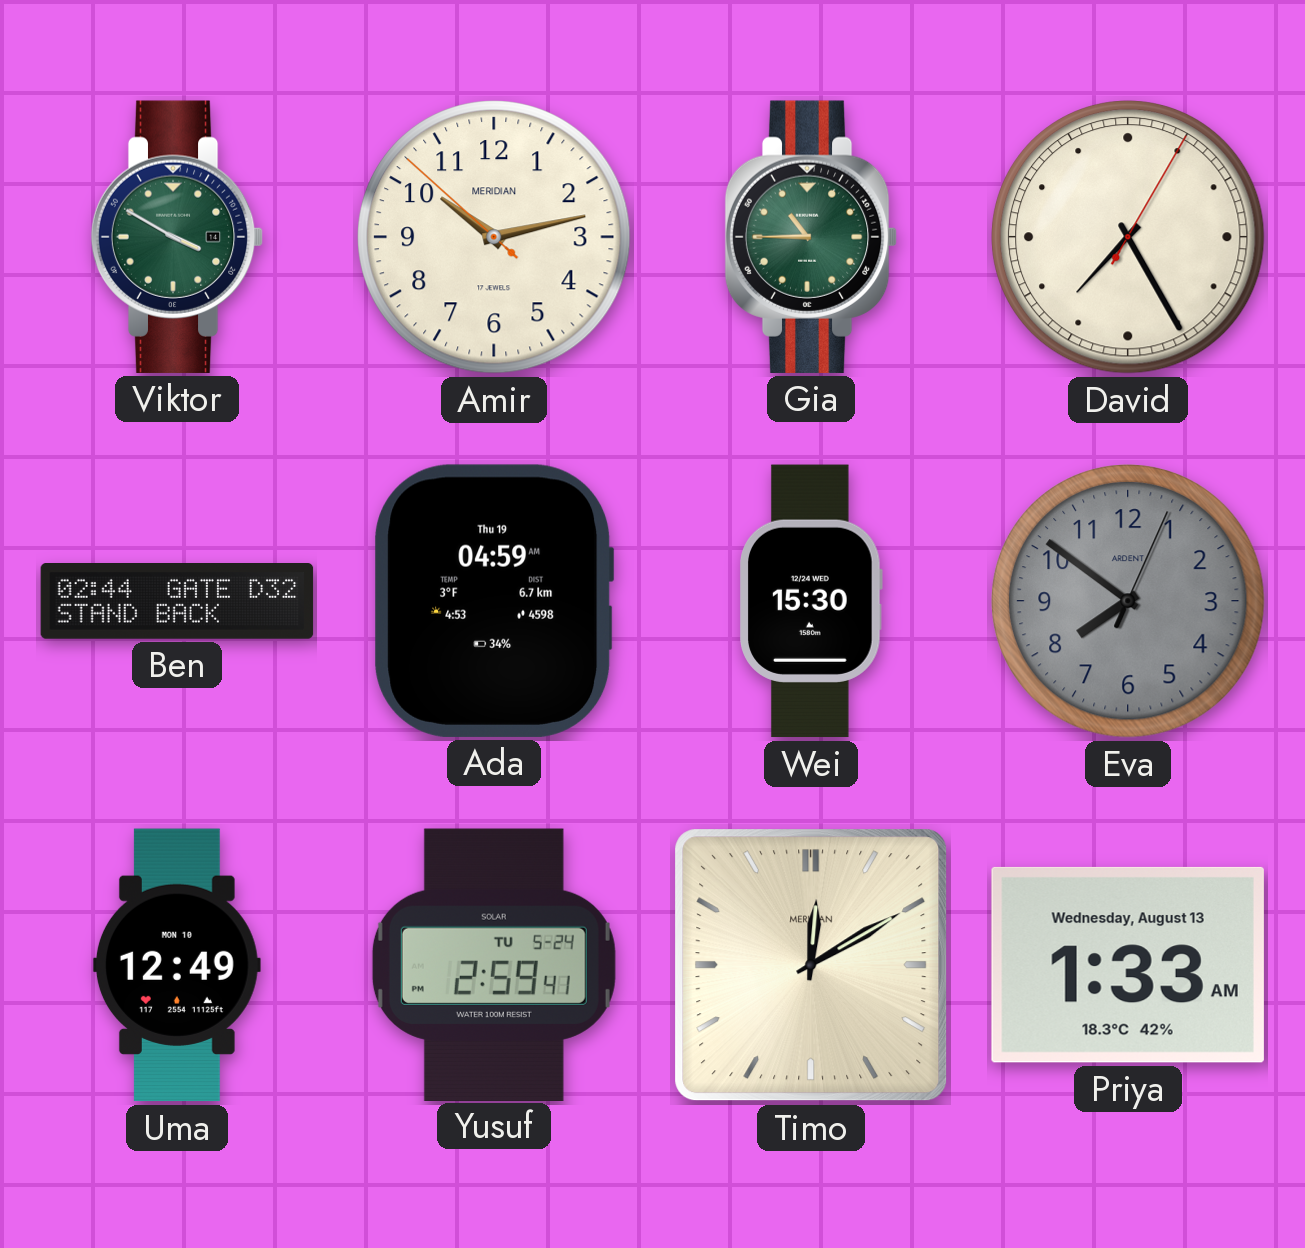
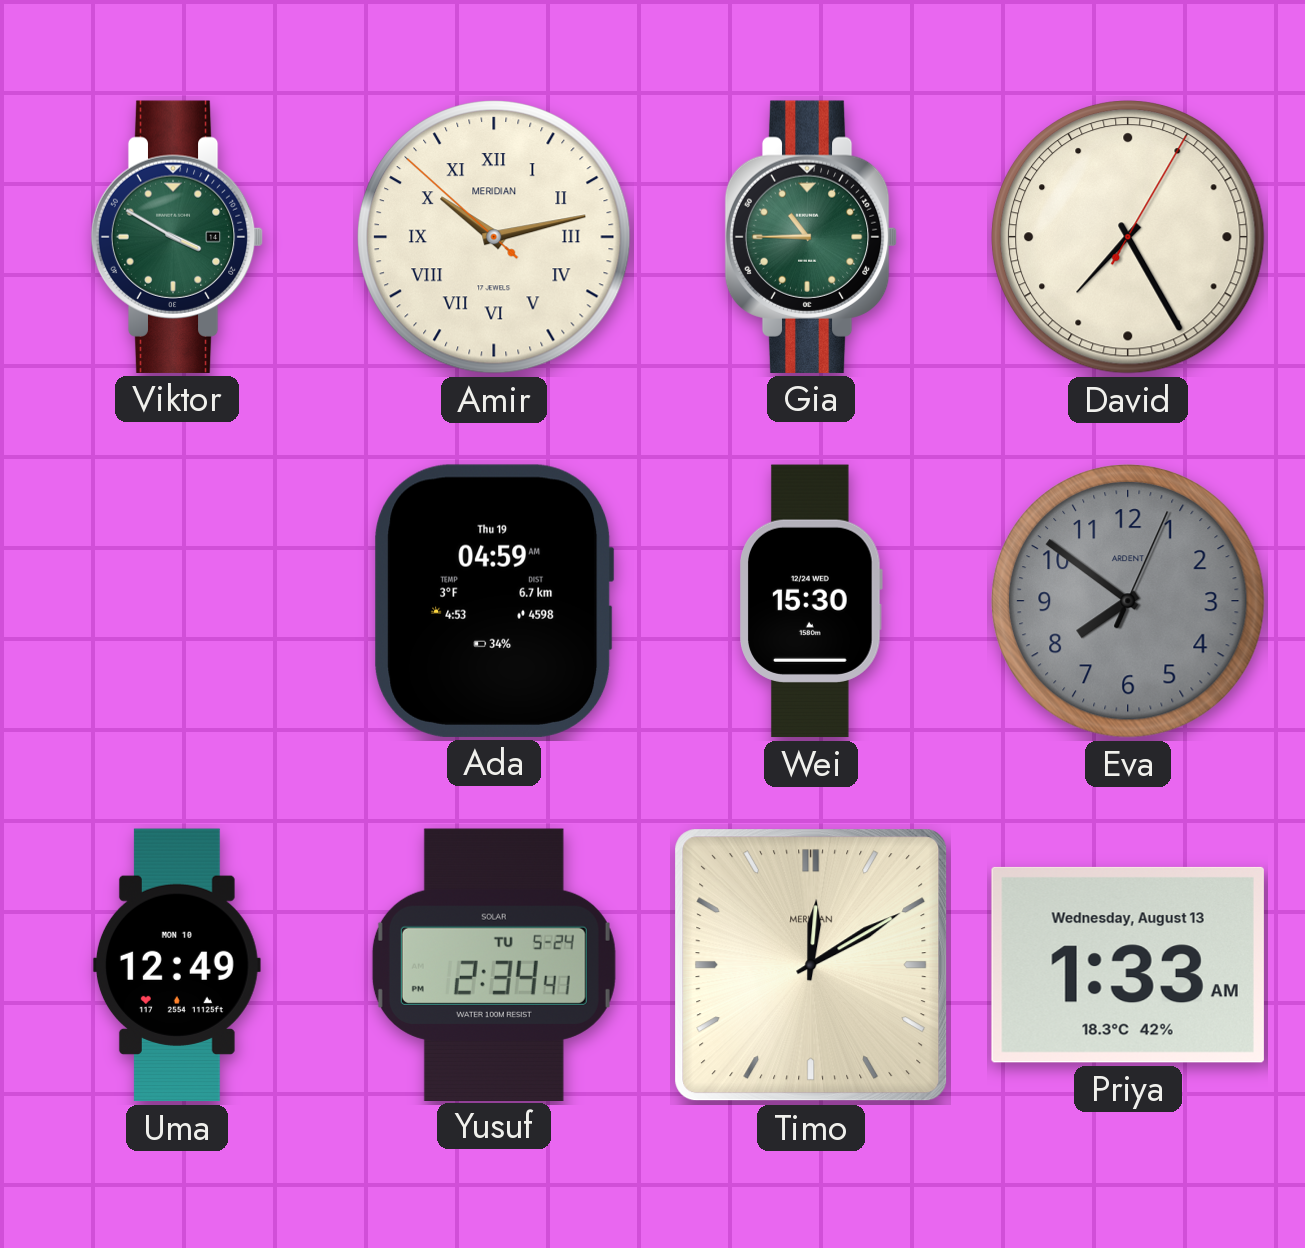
Amir numerals: Arabic -> Roman (495, 238)
Ben: 02:44 -> none (177, 602)
Yusuf: 2:59 -> 2:34 (494, 964)
